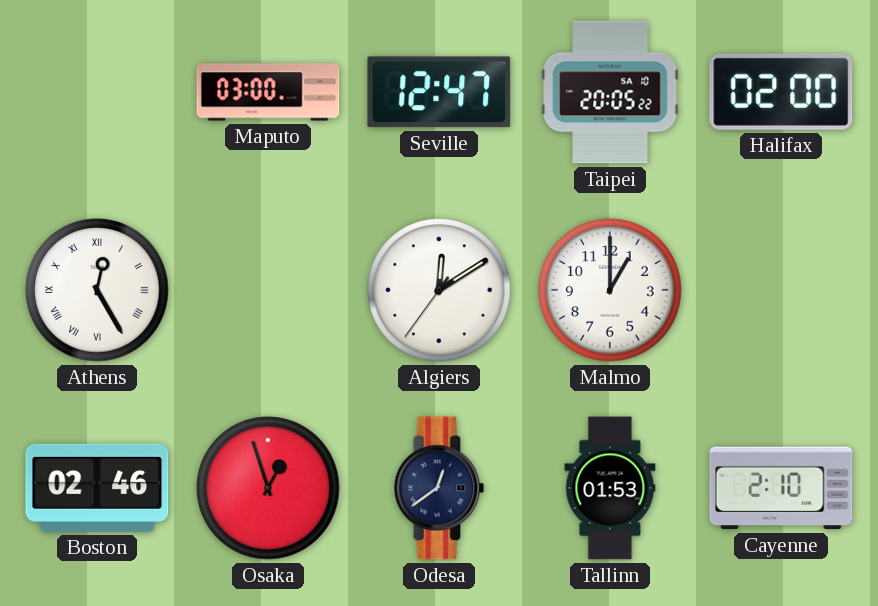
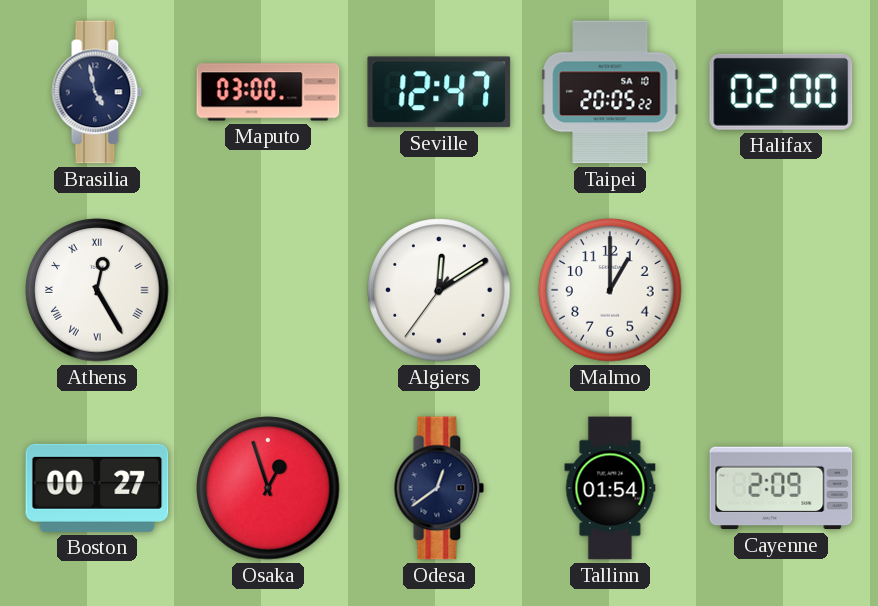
Brasilia: none -> 4:58 (97, 92)
Boston: 02:46 -> 00:27 (97, 488)
Tallinn: 01:53 -> 01:54 (610, 488)
Cayenne: 2:10 -> 2:09 (781, 488)
